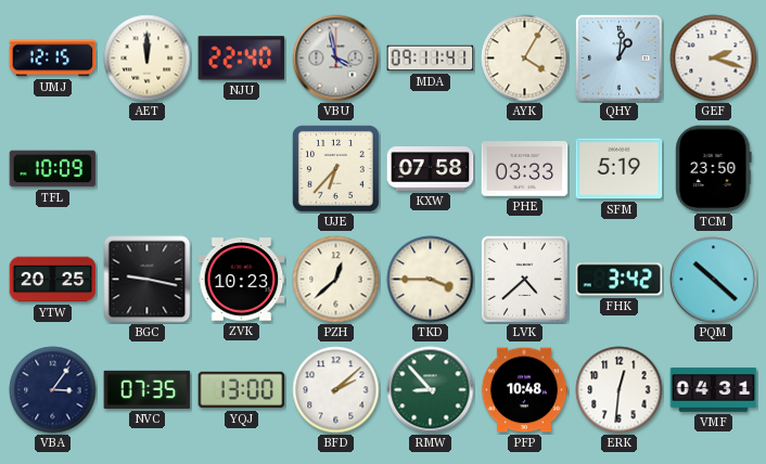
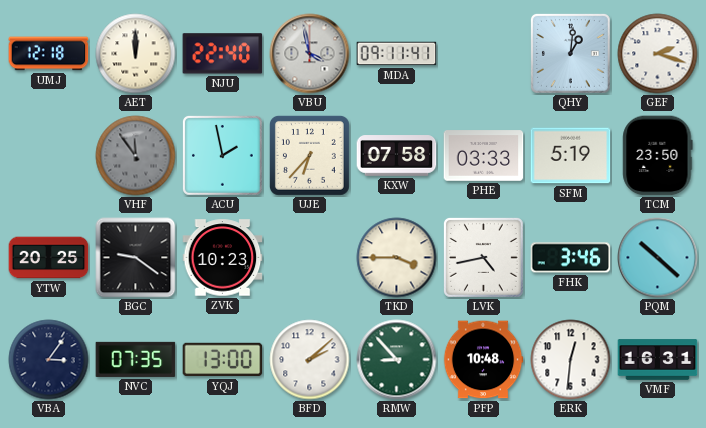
UMJ: 12:15 -> 12:18 (49, 54)
AYK: 4:05 -> none (525, 59)
TFL: 10:09 -> none (53, 169)
VHF: none -> 11:54 (136, 156)
ACU: none -> 1:58 (222, 155)
BGC: 9:17 -> 9:21 (136, 258)
PZH: 12:38 -> none (336, 280)
LVK: 4:38 -> 4:43 (483, 257)
FHK: 3:42 -> 3:46 (571, 258)
VMF: 04:31 -> 16:31 (658, 360)
